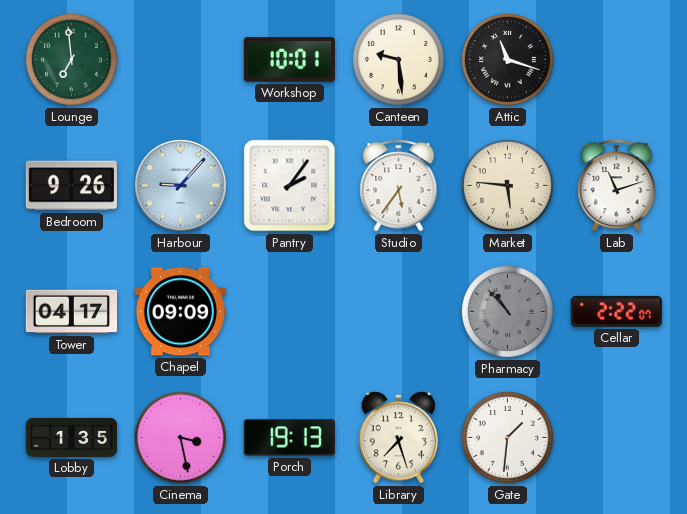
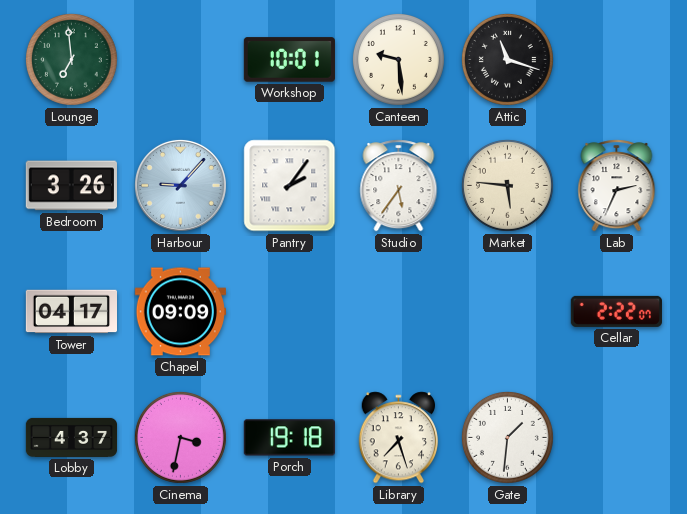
Bedroom: 9:26 -> 3:26 (71, 186)
Lab: 11:12 -> 2:34 (617, 186)
Pharmacy: 10:53 -> none (507, 311)
Lobby: 1:35 -> 4:37 (72, 437)
Cinema: 3:28 -> 3:32 (180, 437)
Porch: 19:13 -> 19:18 (289, 438)
